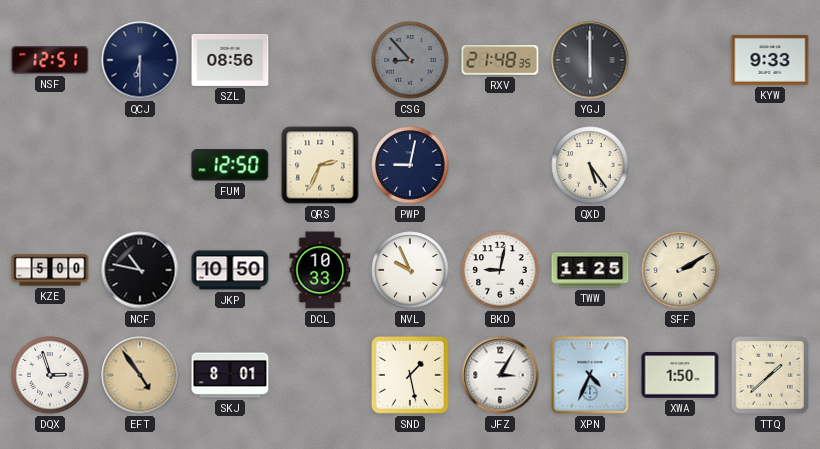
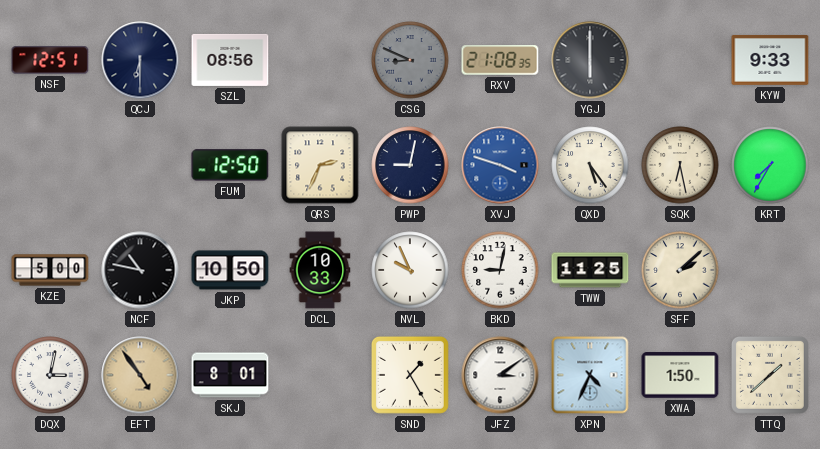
CSG: 8:53 -> 8:49 (410, 60)
RXV: 21:48 -> 21:08 (500, 60)
XVJ: none -> 3:48 (500, 165)
SQK: none -> 6:28 (680, 165)
KRT: none -> 7:35 (770, 165)
SFF: 2:10 -> 2:08 (680, 270)
DQX: 2:57 -> 3:02 (50, 375)
SND: 1:28 -> 1:25 (410, 375)
JFZ: 3:05 -> 3:09 (500, 375)
